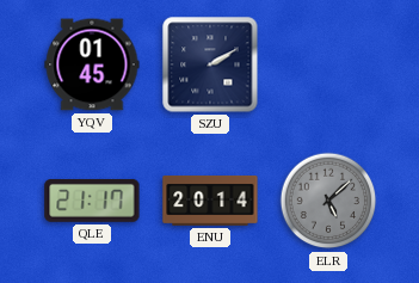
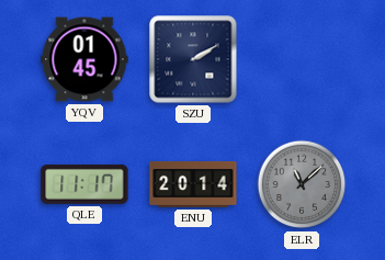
QLE: 21:17 -> 11:17 (84, 184)
ELR: 5:08 -> 11:08 (302, 184)
